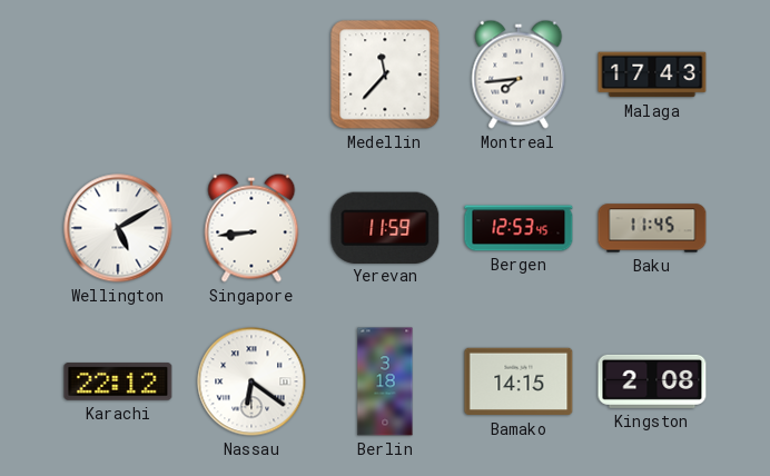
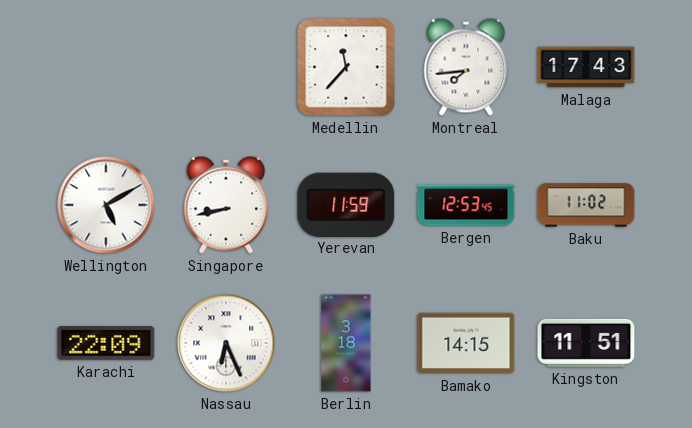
Singapore: 8:44 -> 8:43 (226, 205)
Baku: 11:45 -> 11:02 (586, 205)
Karachi: 22:12 -> 22:09 (106, 343)
Nassau: 6:21 -> 6:26 (226, 343)
Kingston: 2:08 -> 11:51 (586, 343)
